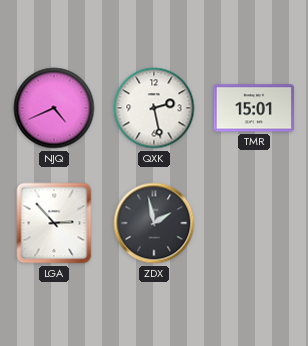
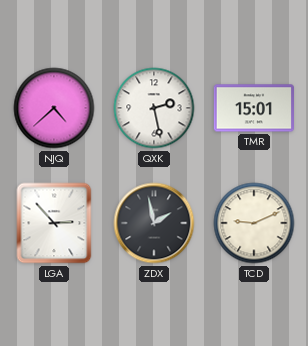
NJQ: 4:41 -> 4:38 (54, 108)
TCD: none -> 9:11 (254, 223)
